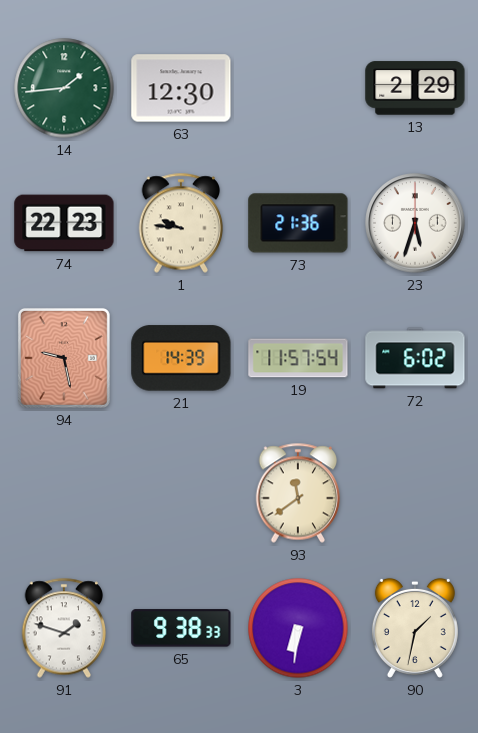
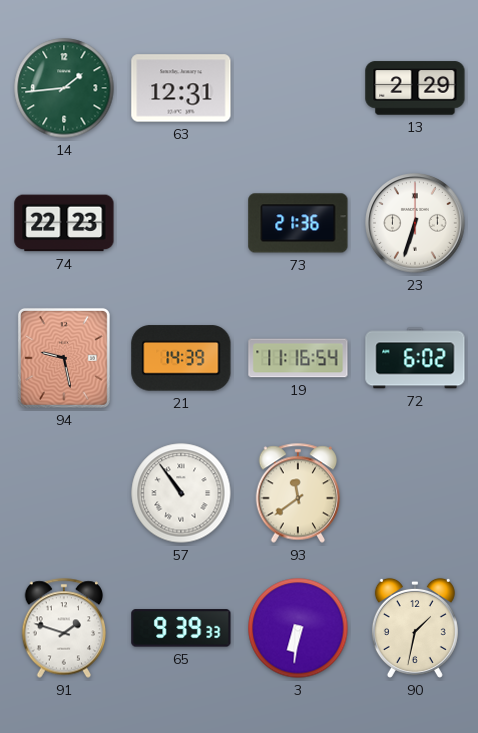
63: 12:30 -> 12:31 (181, 88)
1: 9:46 -> none (181, 223)
23: 5:33 -> 6:33 (415, 223)
19: 11:57 -> 11:16 (298, 358)
57: none -> 10:54 (181, 493)
65: 9:38 -> 9:39 (181, 628)
